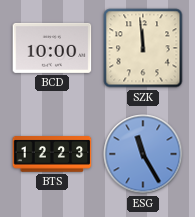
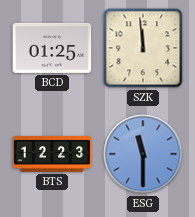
BCD: 10:00 -> 01:25 (52, 48)
ESG: 11:25 -> 11:30 (143, 154)
